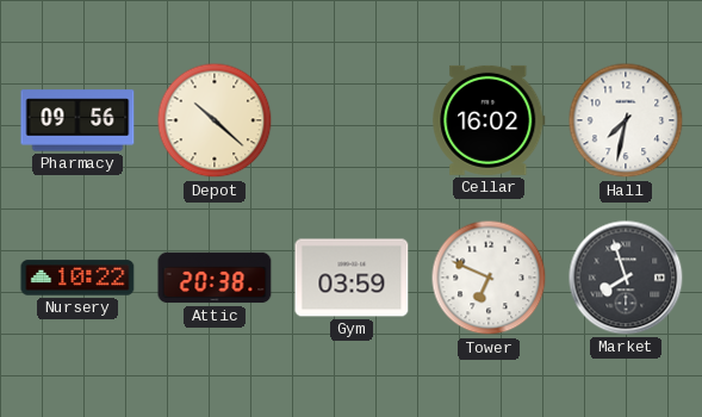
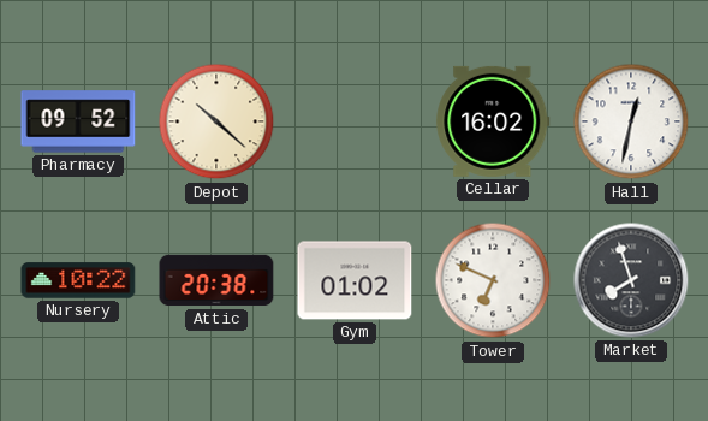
Pharmacy: 09:56 -> 09:52 (78, 121)
Hall: 7:32 -> 12:32 (631, 121)
Gym: 03:59 -> 01:02 (355, 280)
